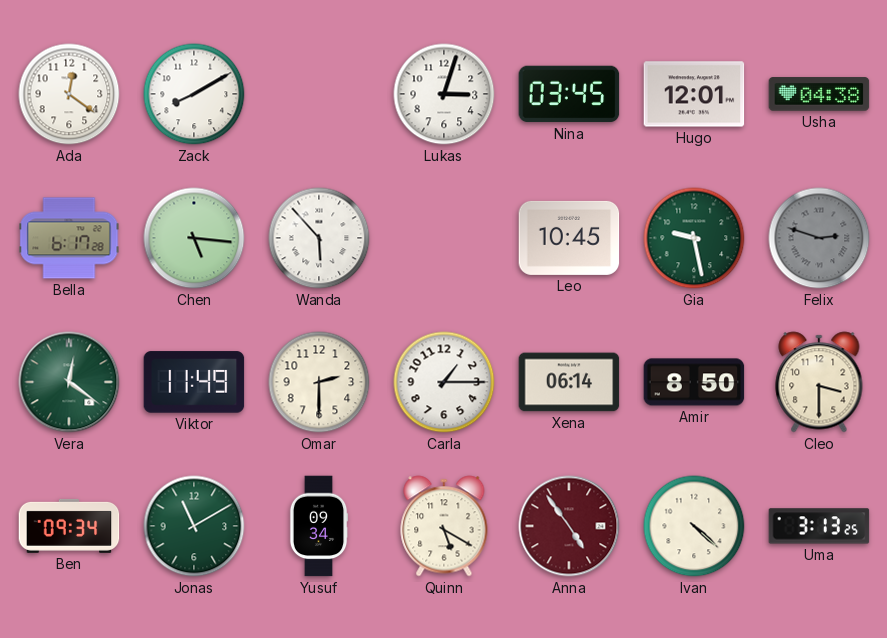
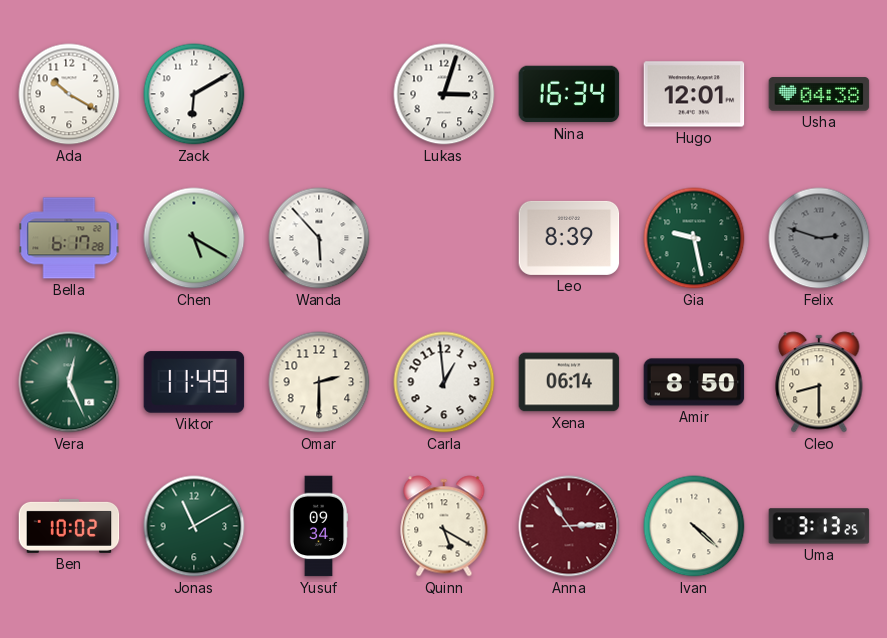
Ada: 12:21 -> 10:20 (69, 94)
Zack: 8:10 -> 6:10 (194, 94)
Nina: 03:45 -> 16:34 (569, 94)
Chen: 5:16 -> 5:20 (194, 238)
Leo: 10:45 -> 8:39 (569, 238)
Vera: 12:21 -> 12:26 (69, 382)
Carla: 1:15 -> 12:59 (444, 382)
Cleo: 3:30 -> 8:30 (819, 382)
Ben: 09:34 -> 10:02 (69, 526)
Anna: 4:54 -> 2:54 (569, 526)
